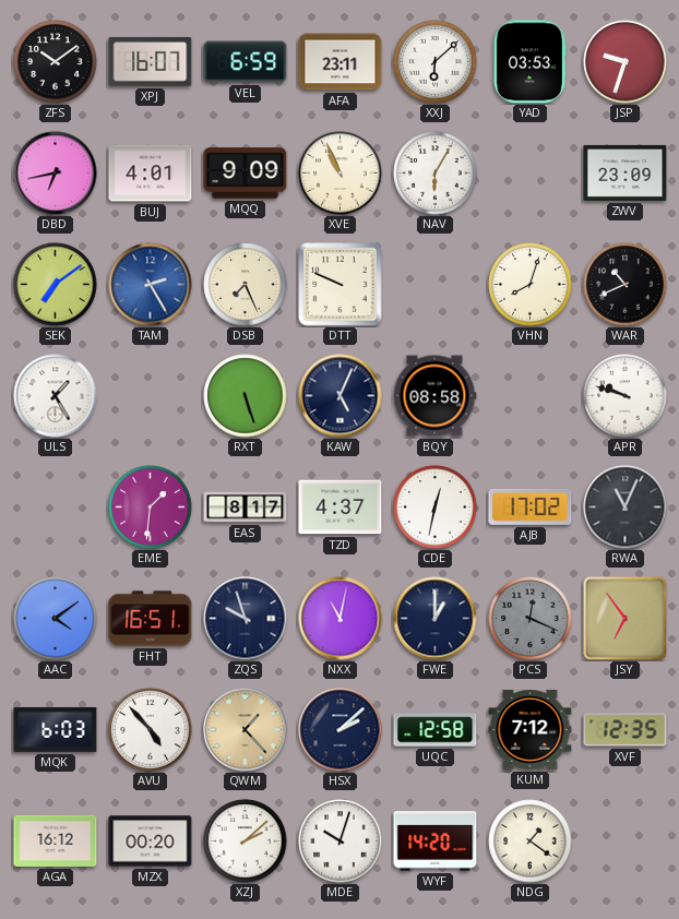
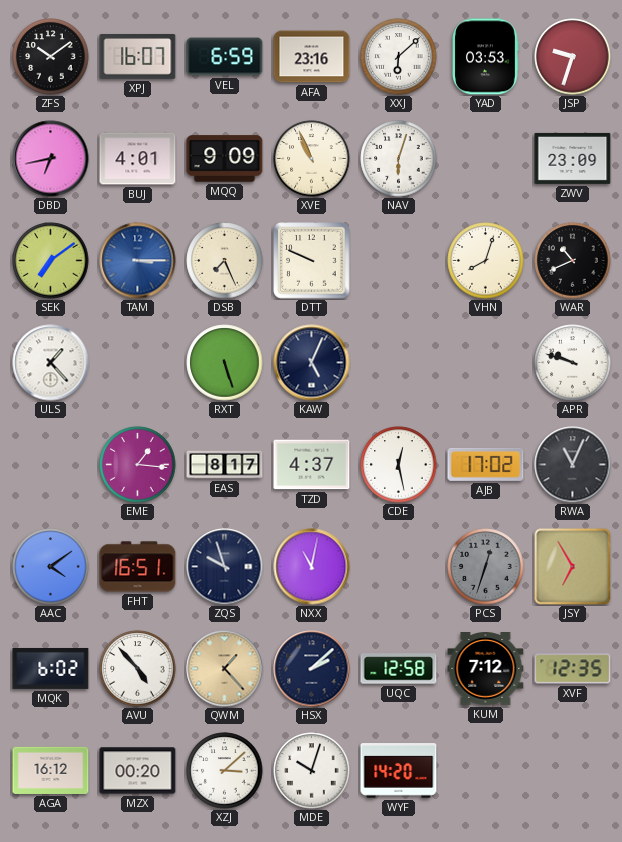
AFA: 23:11 -> 23:16 (312, 57)
NAV: 6:05 -> 6:03 (399, 159)
TAM: 2:25 -> 3:15 (138, 261)
ULS: 1:25 -> 1:23 (51, 363)
BQY: 08:58 -> none (434, 396)
EME: 1:31 -> 1:16 (138, 465)
CDE: 12:32 -> 12:28 (399, 465)
FWE: 1:00 -> none (436, 619)
PCS: 12:19 -> 12:33 (486, 567)
JSY: 6:54 -> 6:55 (573, 567)
MQK: 6:03 -> 6:02 (51, 668)
XZJ: 2:08 -> 3:08 (225, 771)
NDG: 1:21 -> none (531, 842)
